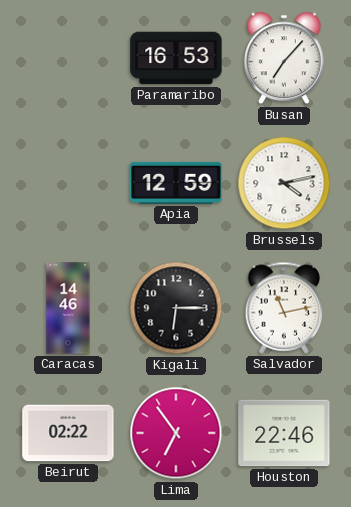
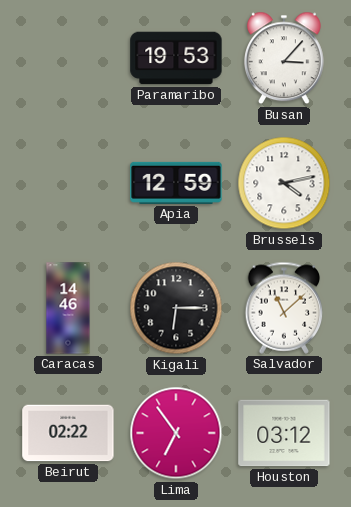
Paramaribo: 16:53 -> 19:53 (176, 58)
Busan: 7:07 -> 3:07 (284, 58)
Salvador: 11:13 -> 11:08 (284, 308)
Houston: 22:46 -> 03:12 (284, 433)
